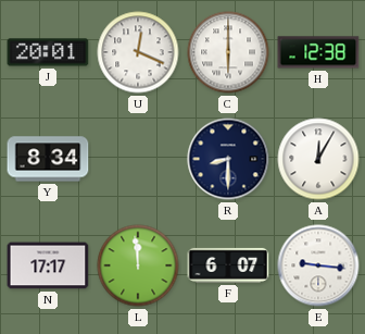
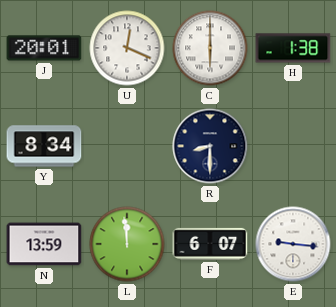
H: 12:38 -> 1:38 (293, 48)
A: 12:05 -> none (318, 159)
N: 17:17 -> 13:59 (44, 244)
